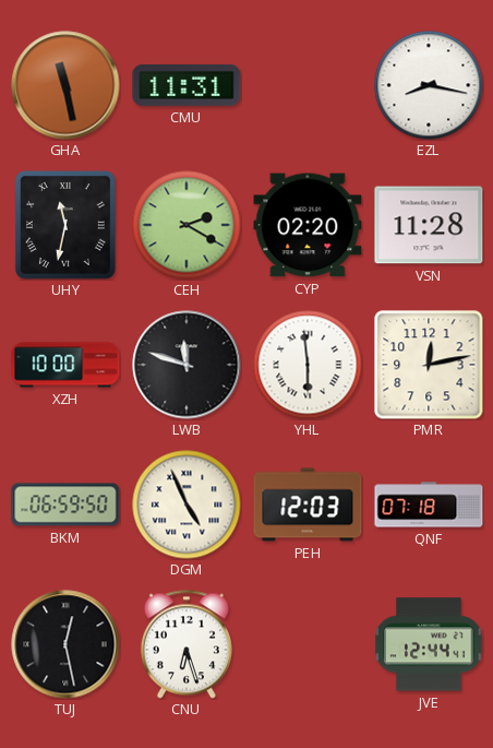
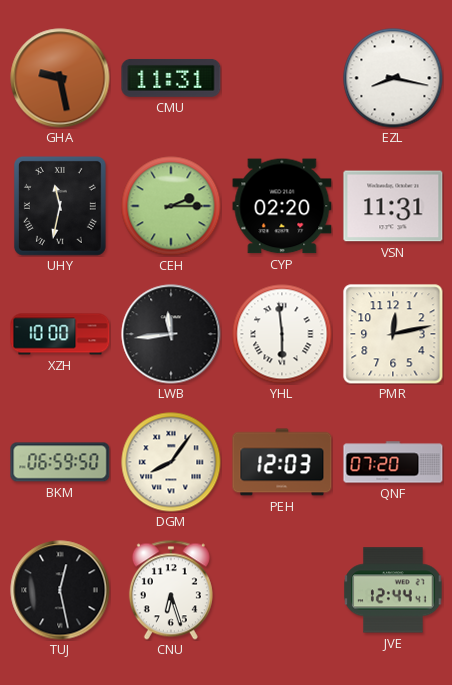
GHA: 11:28 -> 9:28 (60, 78)
CEH: 2:20 -> 2:15 (171, 206)
VSN: 11:28 -> 11:31 (393, 206)
LWB: 11:48 -> 11:44 (171, 334)
DGM: 4:56 -> 8:06 (171, 462)
QNF: 07:18 -> 07:20 (393, 462)
